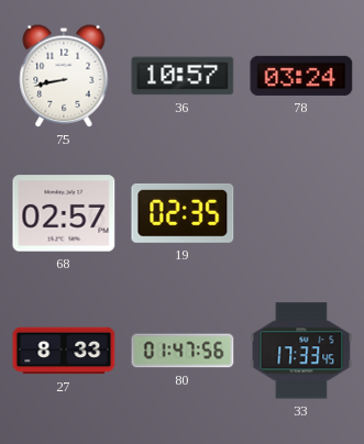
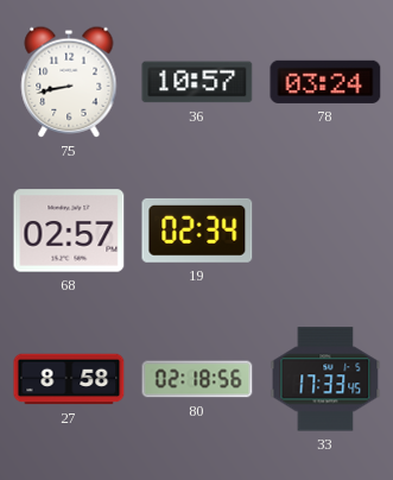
19: 02:35 -> 02:34 (197, 230)
27: 8:33 -> 8:58 (69, 379)
80: 01:47 -> 02:18 (197, 379)
